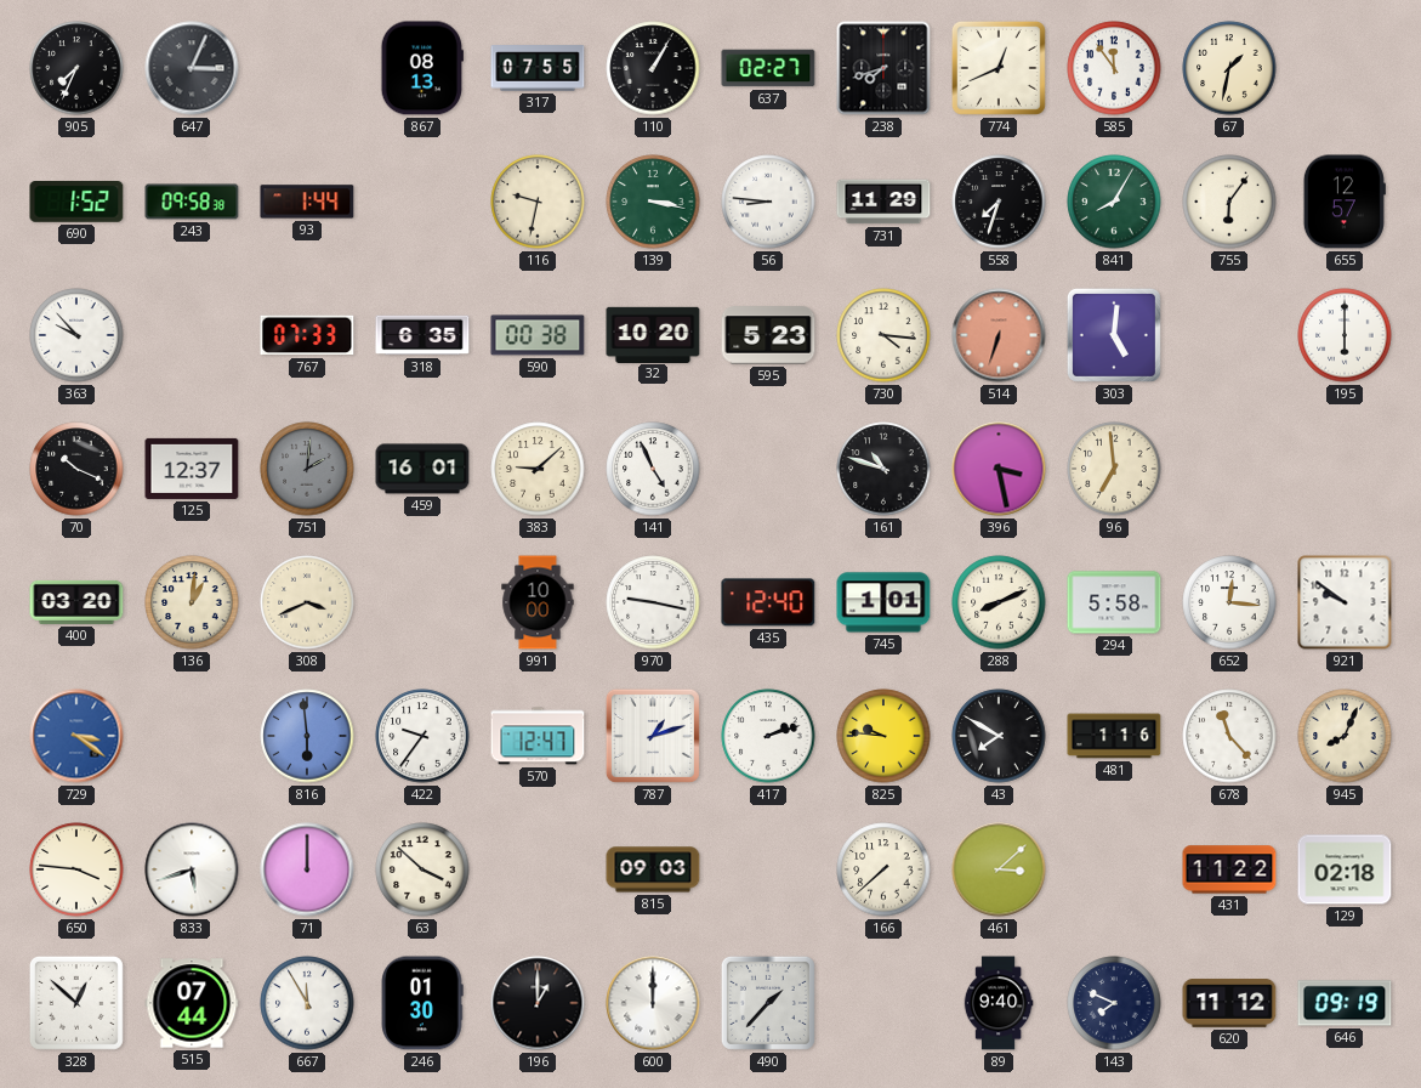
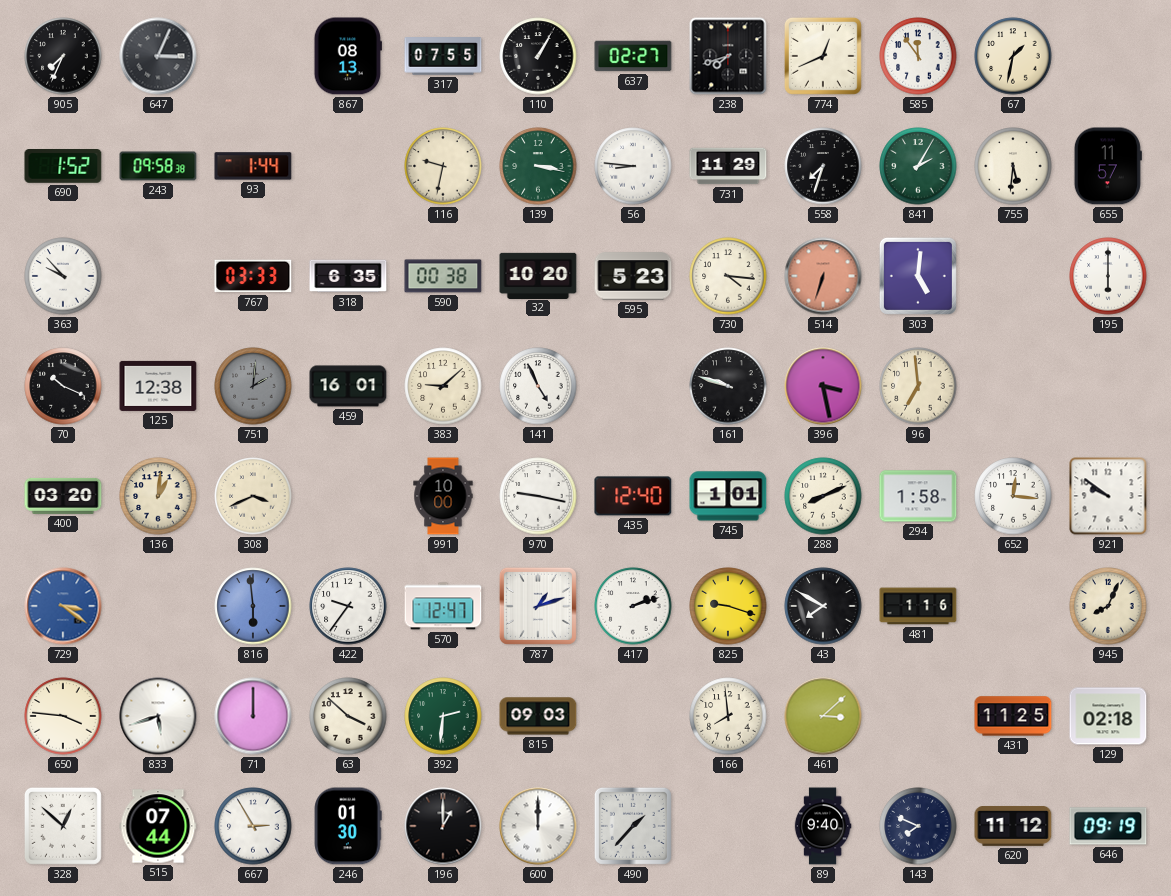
841: 8:05 -> 2:05 (918, 166)
755: 6:06 -> 5:31 (1013, 166)
655: 12:57 -> 11:57 (1108, 166)
767: 07:33 -> 03:33 (253, 276)
125: 12:37 -> 12:38 (158, 386)
161: 10:48 -> 9:48 (728, 386)
294: 5:58 -> 1:58 (918, 496)
825: 9:46 -> 9:18 (728, 606)
678: 11:23 -> none (1229, 736)
392: none -> 2:31 (443, 716)
166: 7:38 -> 7:59 (728, 716)
431: 11:22 -> 11:25 (1013, 716)
667: 11:55 -> 2:55 (253, 826)
